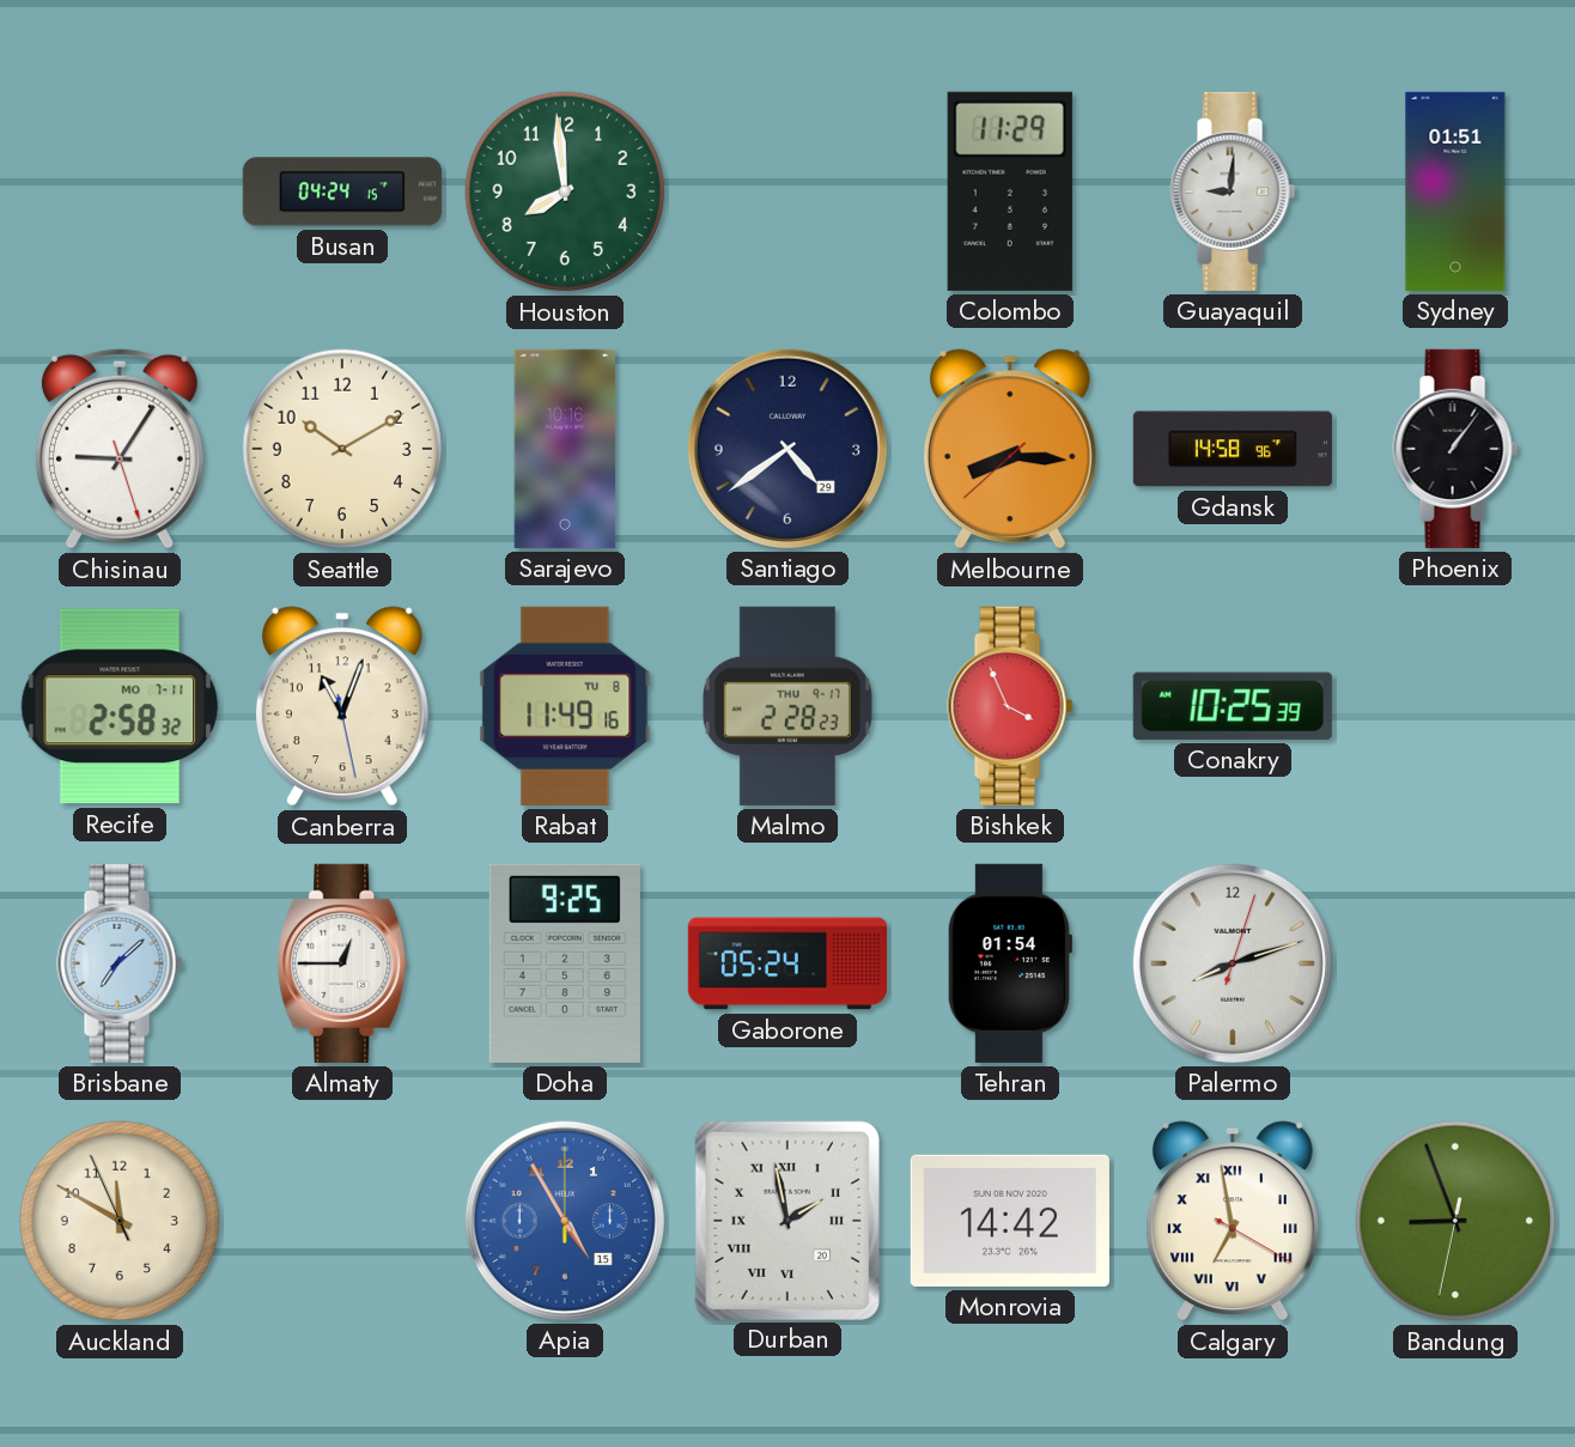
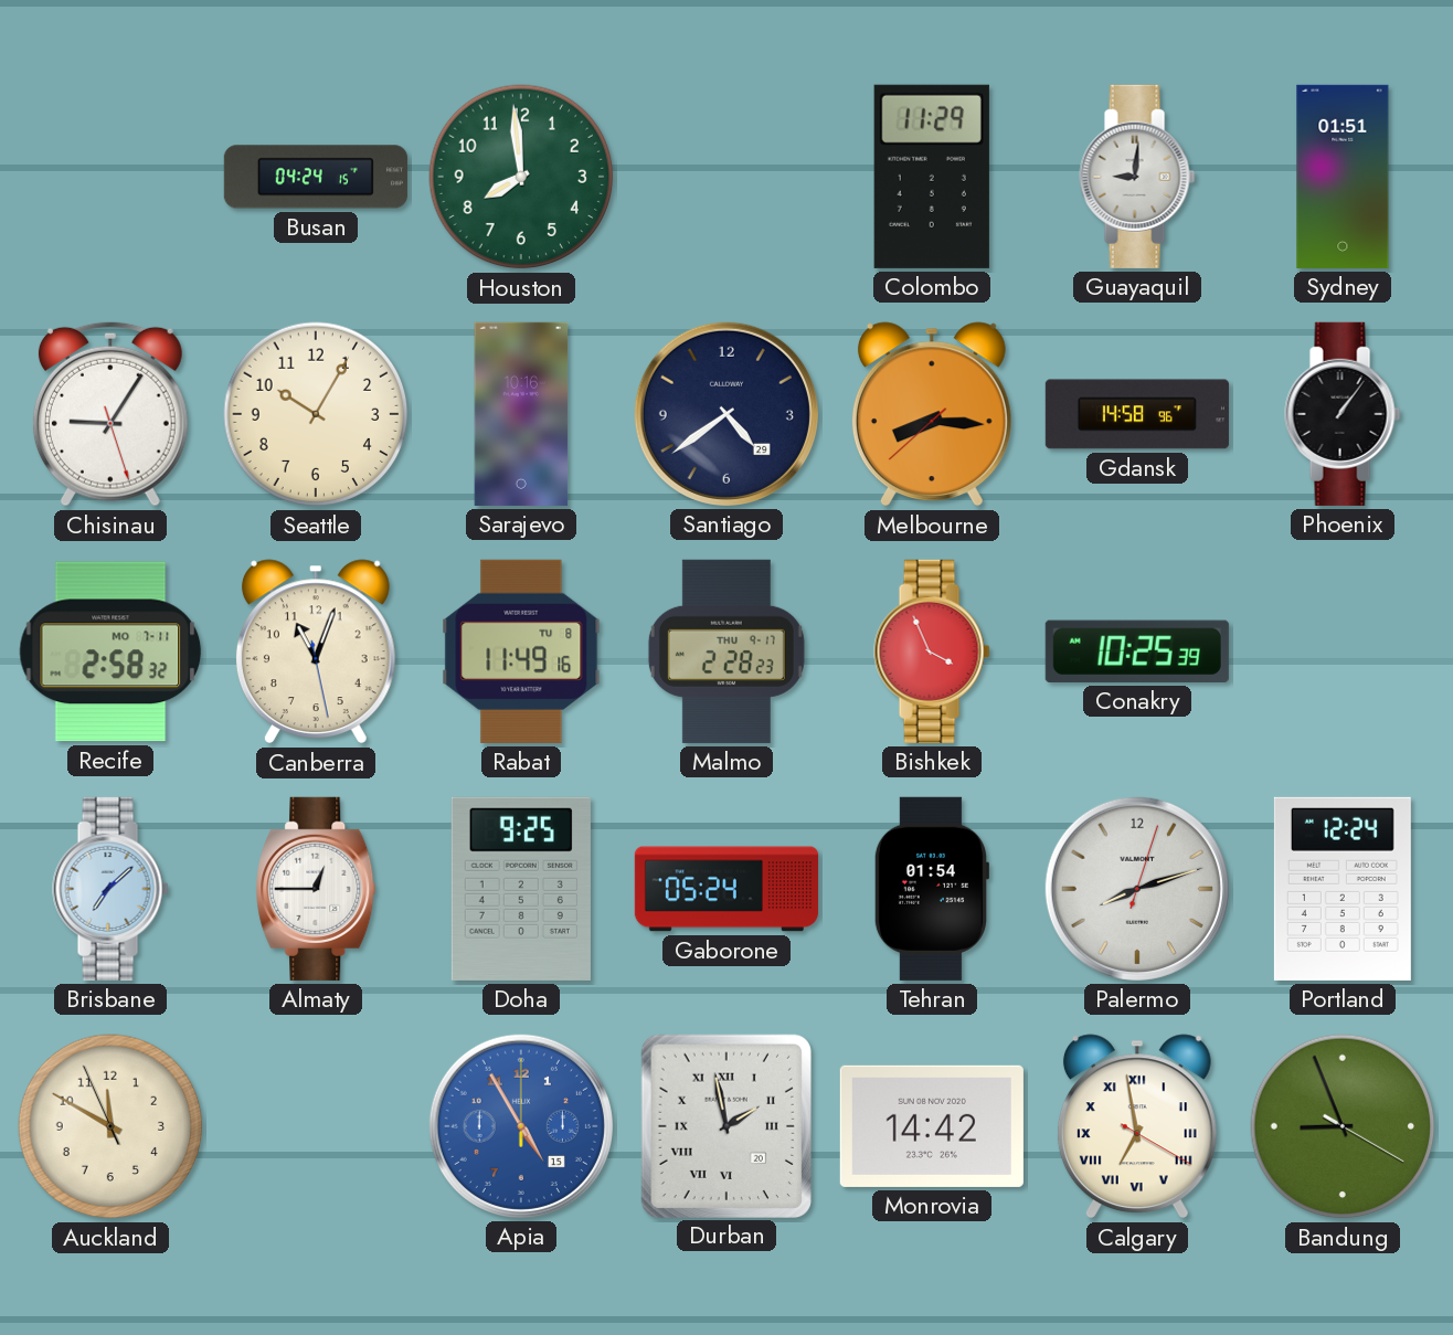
Seattle: 10:10 -> 10:05 (316, 414)
Portland: none -> 12:24 (1343, 889)
Bandung: 8:56:32 -> 8:56:20 (1343, 1126)
